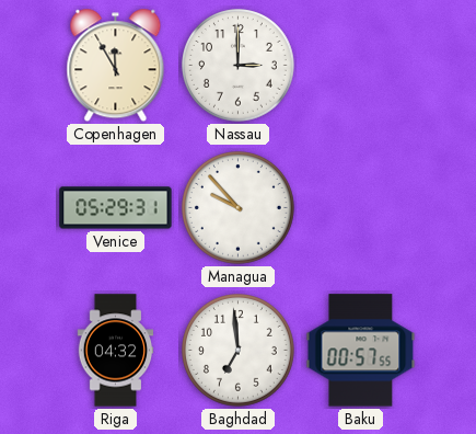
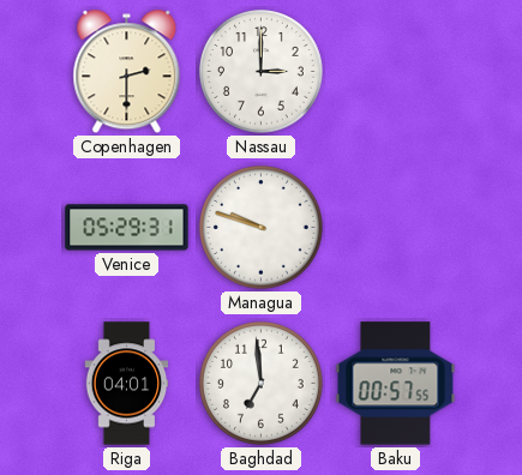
Copenhagen: 11:55 -> 2:30 (127, 72)
Managua: 9:53 -> 9:48 (262, 228)
Riga: 04:32 -> 04:01 (127, 384)
